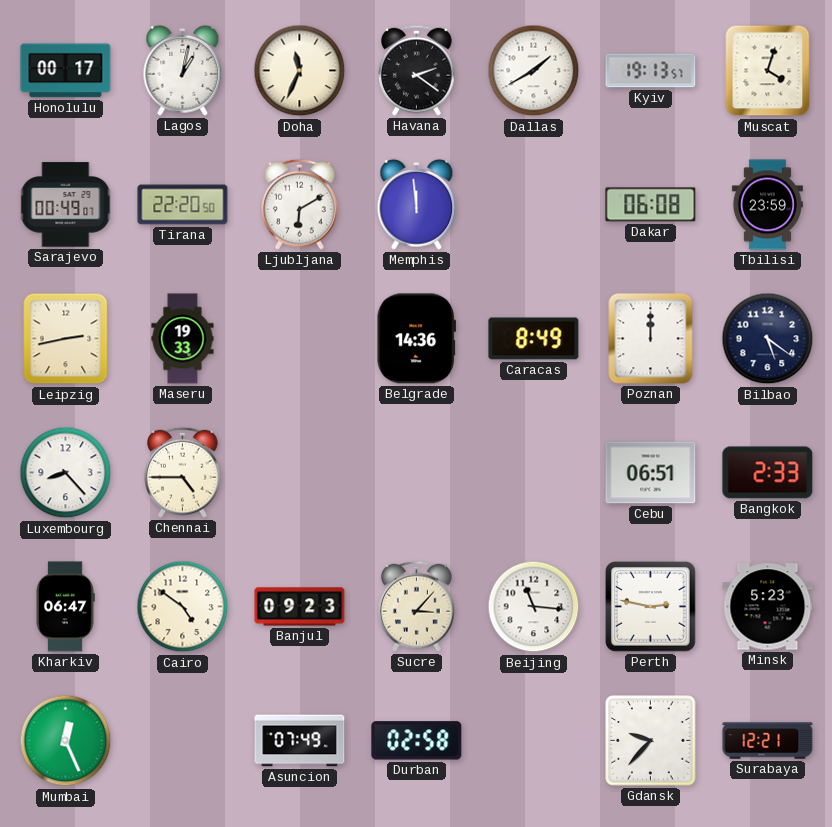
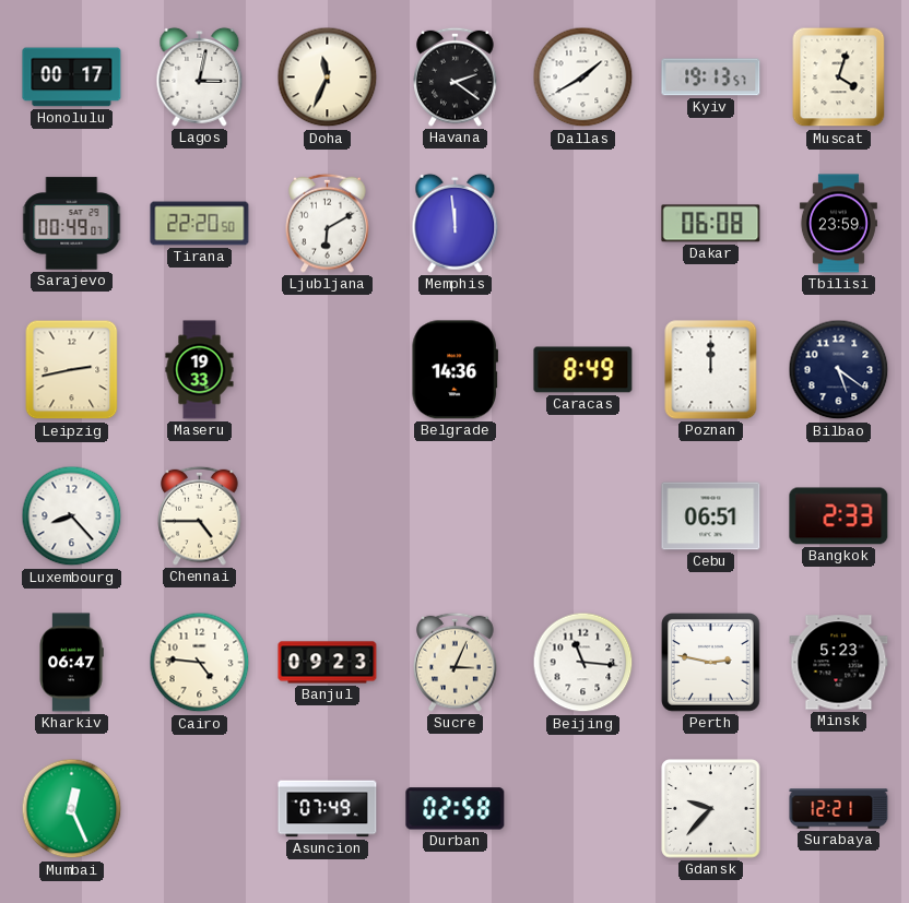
Lagos: 1:02 -> 3:02 (200, 76)
Cairo: 4:51 -> 4:46 (200, 663)
Sucre: 3:07 -> 3:04 (456, 662)
